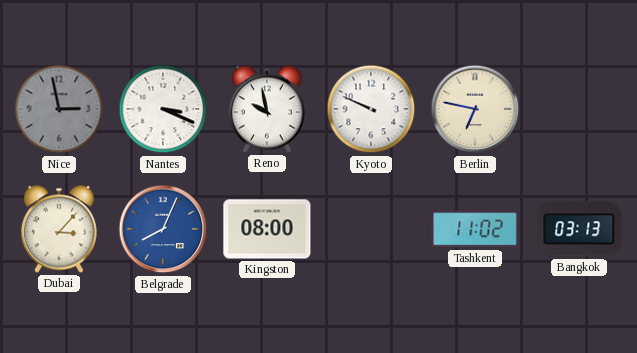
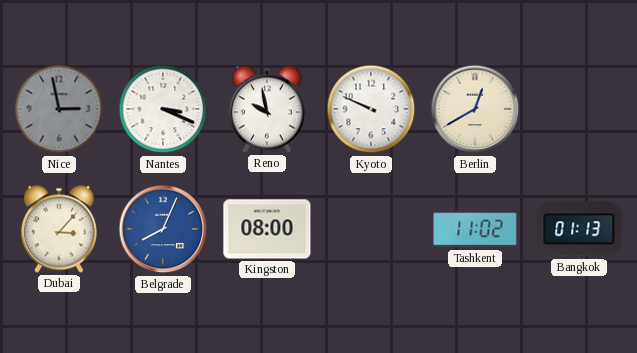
Berlin: 6:47 -> 12:40 (475, 109)
Bangkok: 03:13 -> 01:13 (579, 229)
